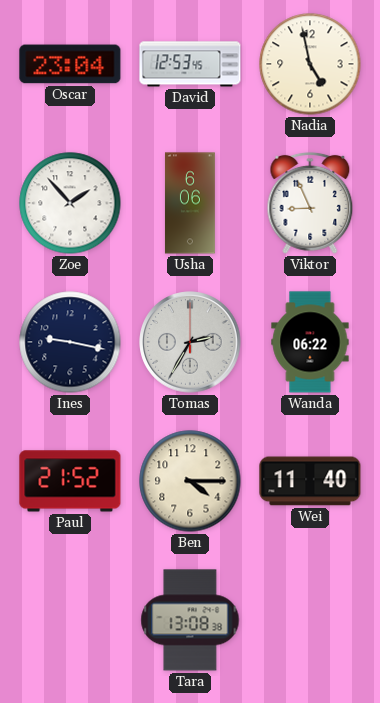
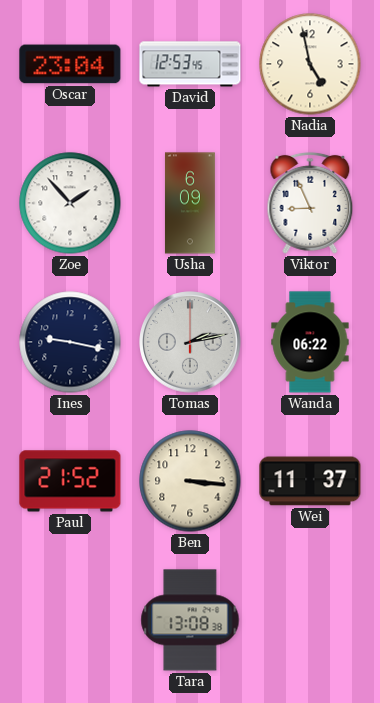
Usha: 6:06 -> 6:09 (190, 203)
Tomas: 2:35 -> 2:13 (190, 342)
Ben: 4:15 -> 3:16 (190, 481)
Wei: 11:40 -> 11:37 (310, 481)
